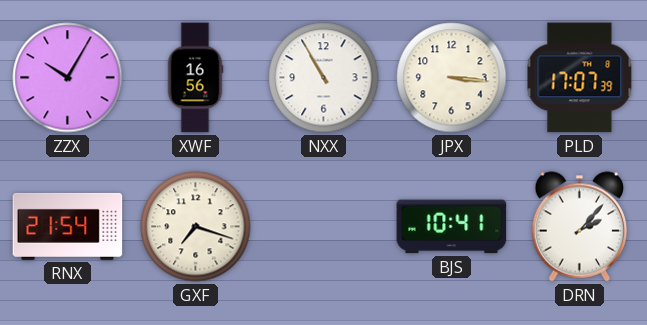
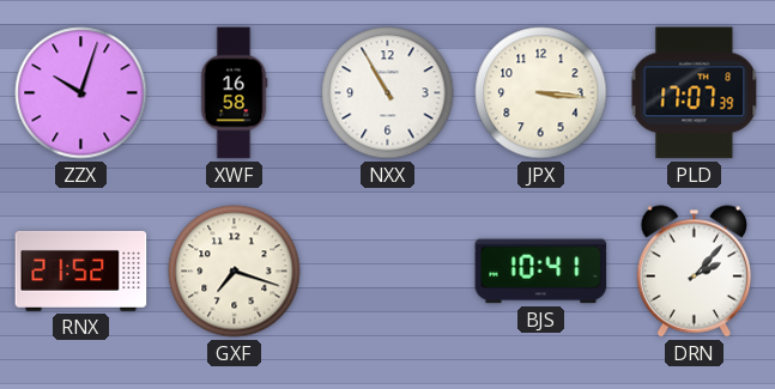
ZZX: 10:05 -> 10:03 (81, 93)
XWF: 16:56 -> 16:58 (234, 93)
RNX: 21:54 -> 21:52 (81, 271)
